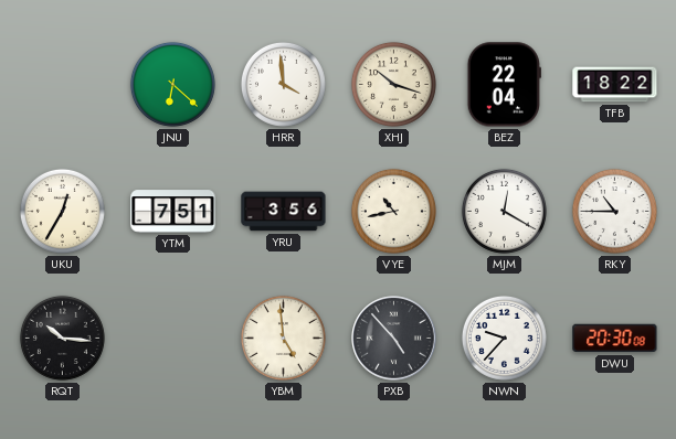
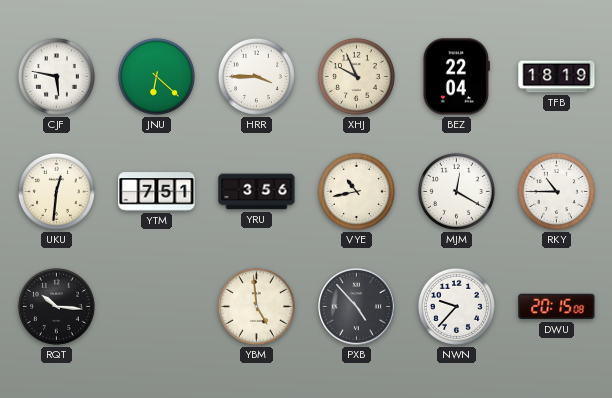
CJF: none -> 5:47 (56, 76)
HRR: 3:59 -> 3:45 (256, 76)
XHJ: 10:18 -> 9:56 (356, 76)
TFB: 18:22 -> 18:19 (557, 77)
UKU: 12:35 -> 12:31 (56, 191)
DWU: 20:30 -> 20:15 (557, 307)
